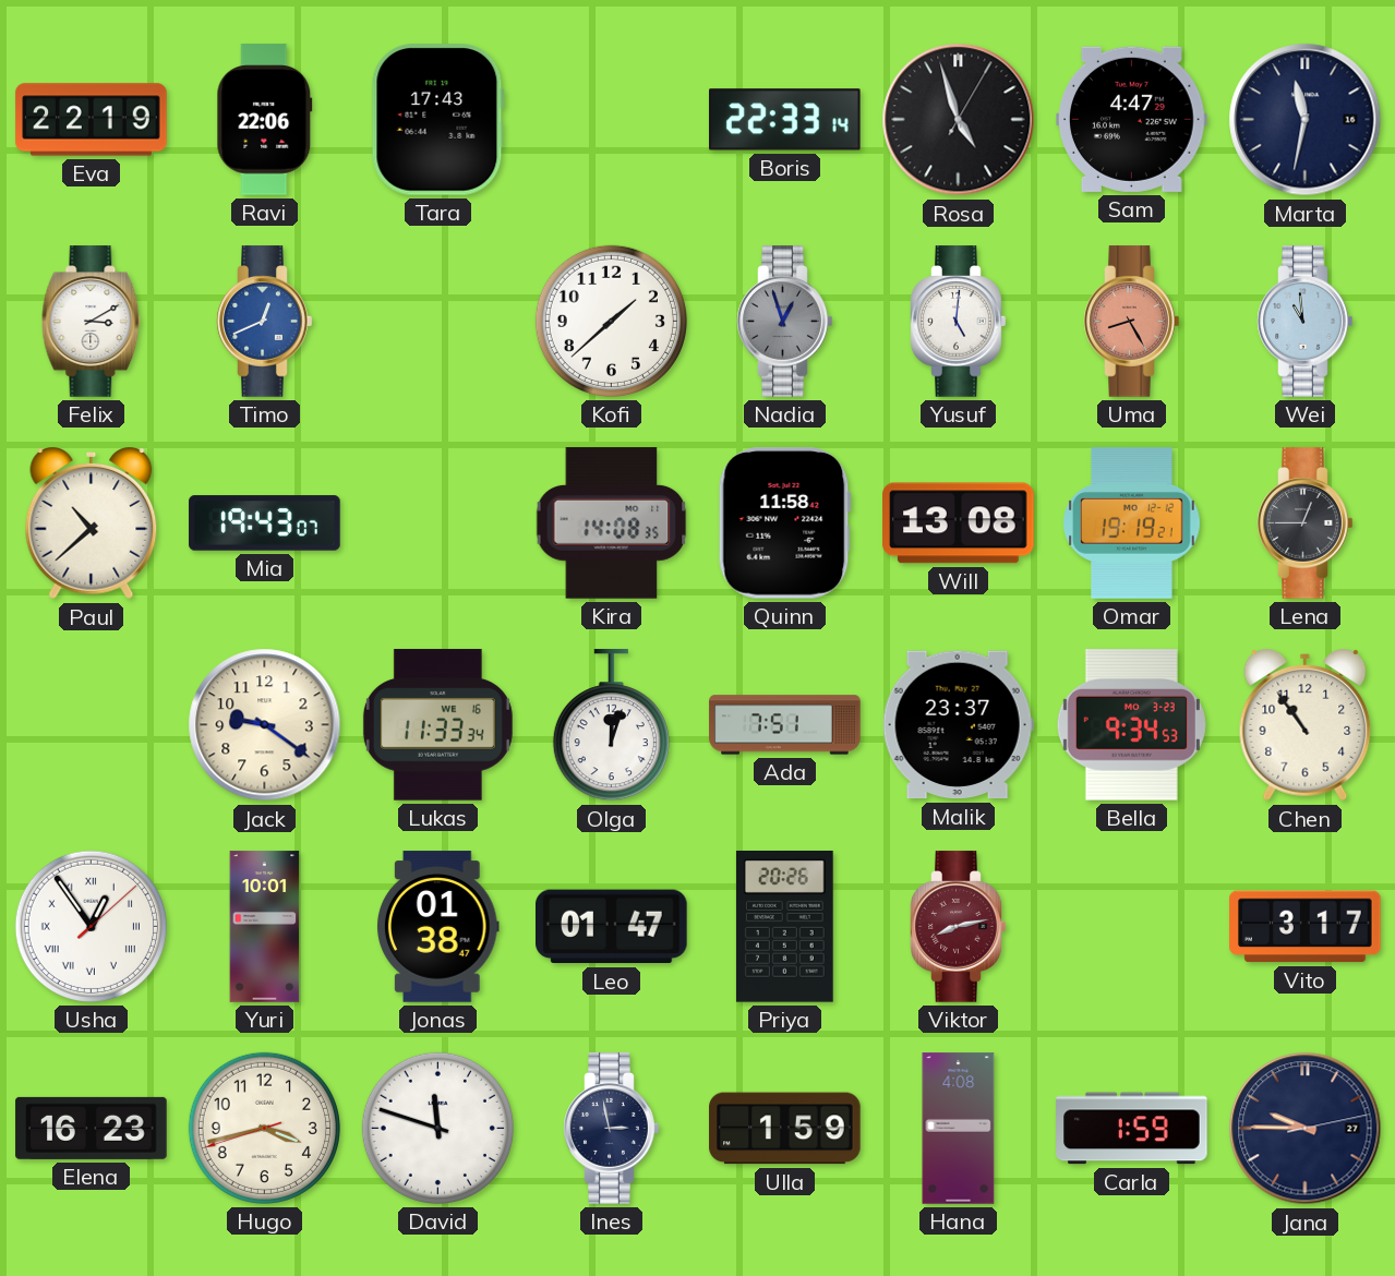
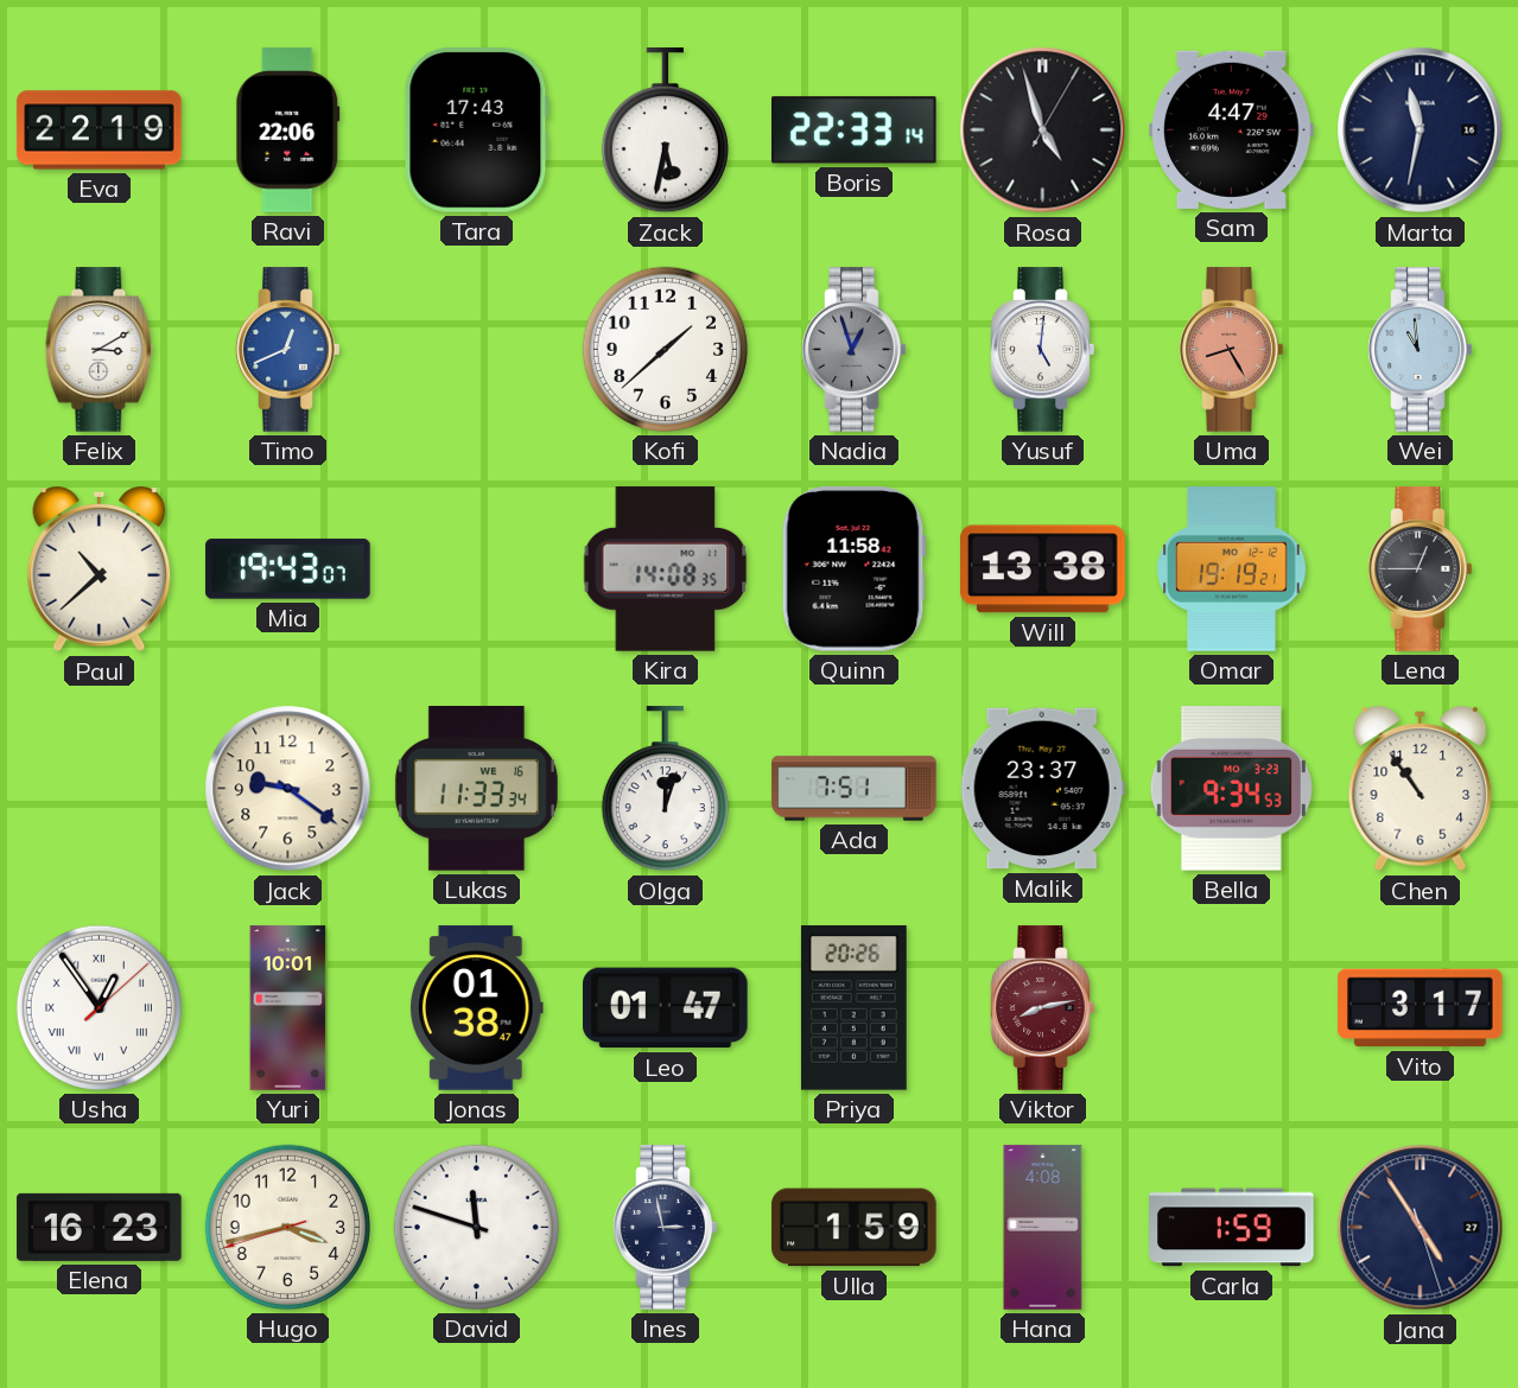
Zack: none -> 5:32 (665, 130)
Will: 13:08 -> 13:38 (1043, 569)
Jana: 9:45 -> 4:54 (1421, 1228)
